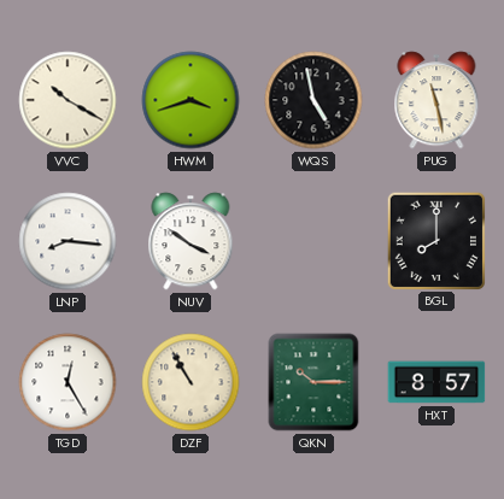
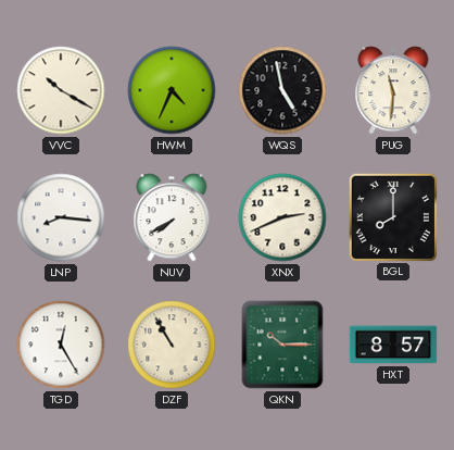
HWM: 3:42 -> 4:34 (172, 90)
PUG: 11:28 -> 11:31 (393, 90)
NUV: 3:51 -> 7:40 (172, 217)
XNX: none -> 2:41 (282, 217)
